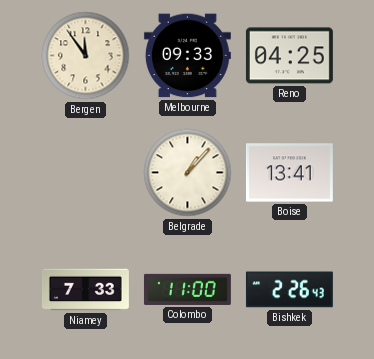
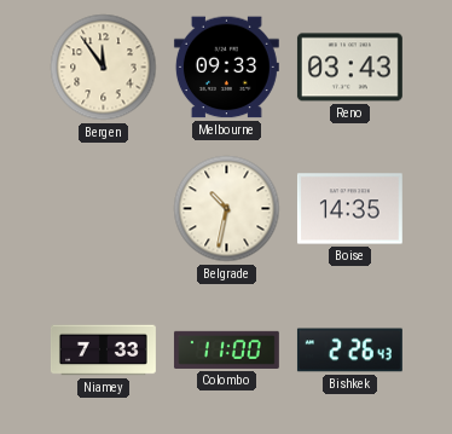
Reno: 04:25 -> 03:43 (349, 68)
Belgrade: 1:07 -> 10:32 (227, 209)
Boise: 13:41 -> 14:35 (349, 209)
